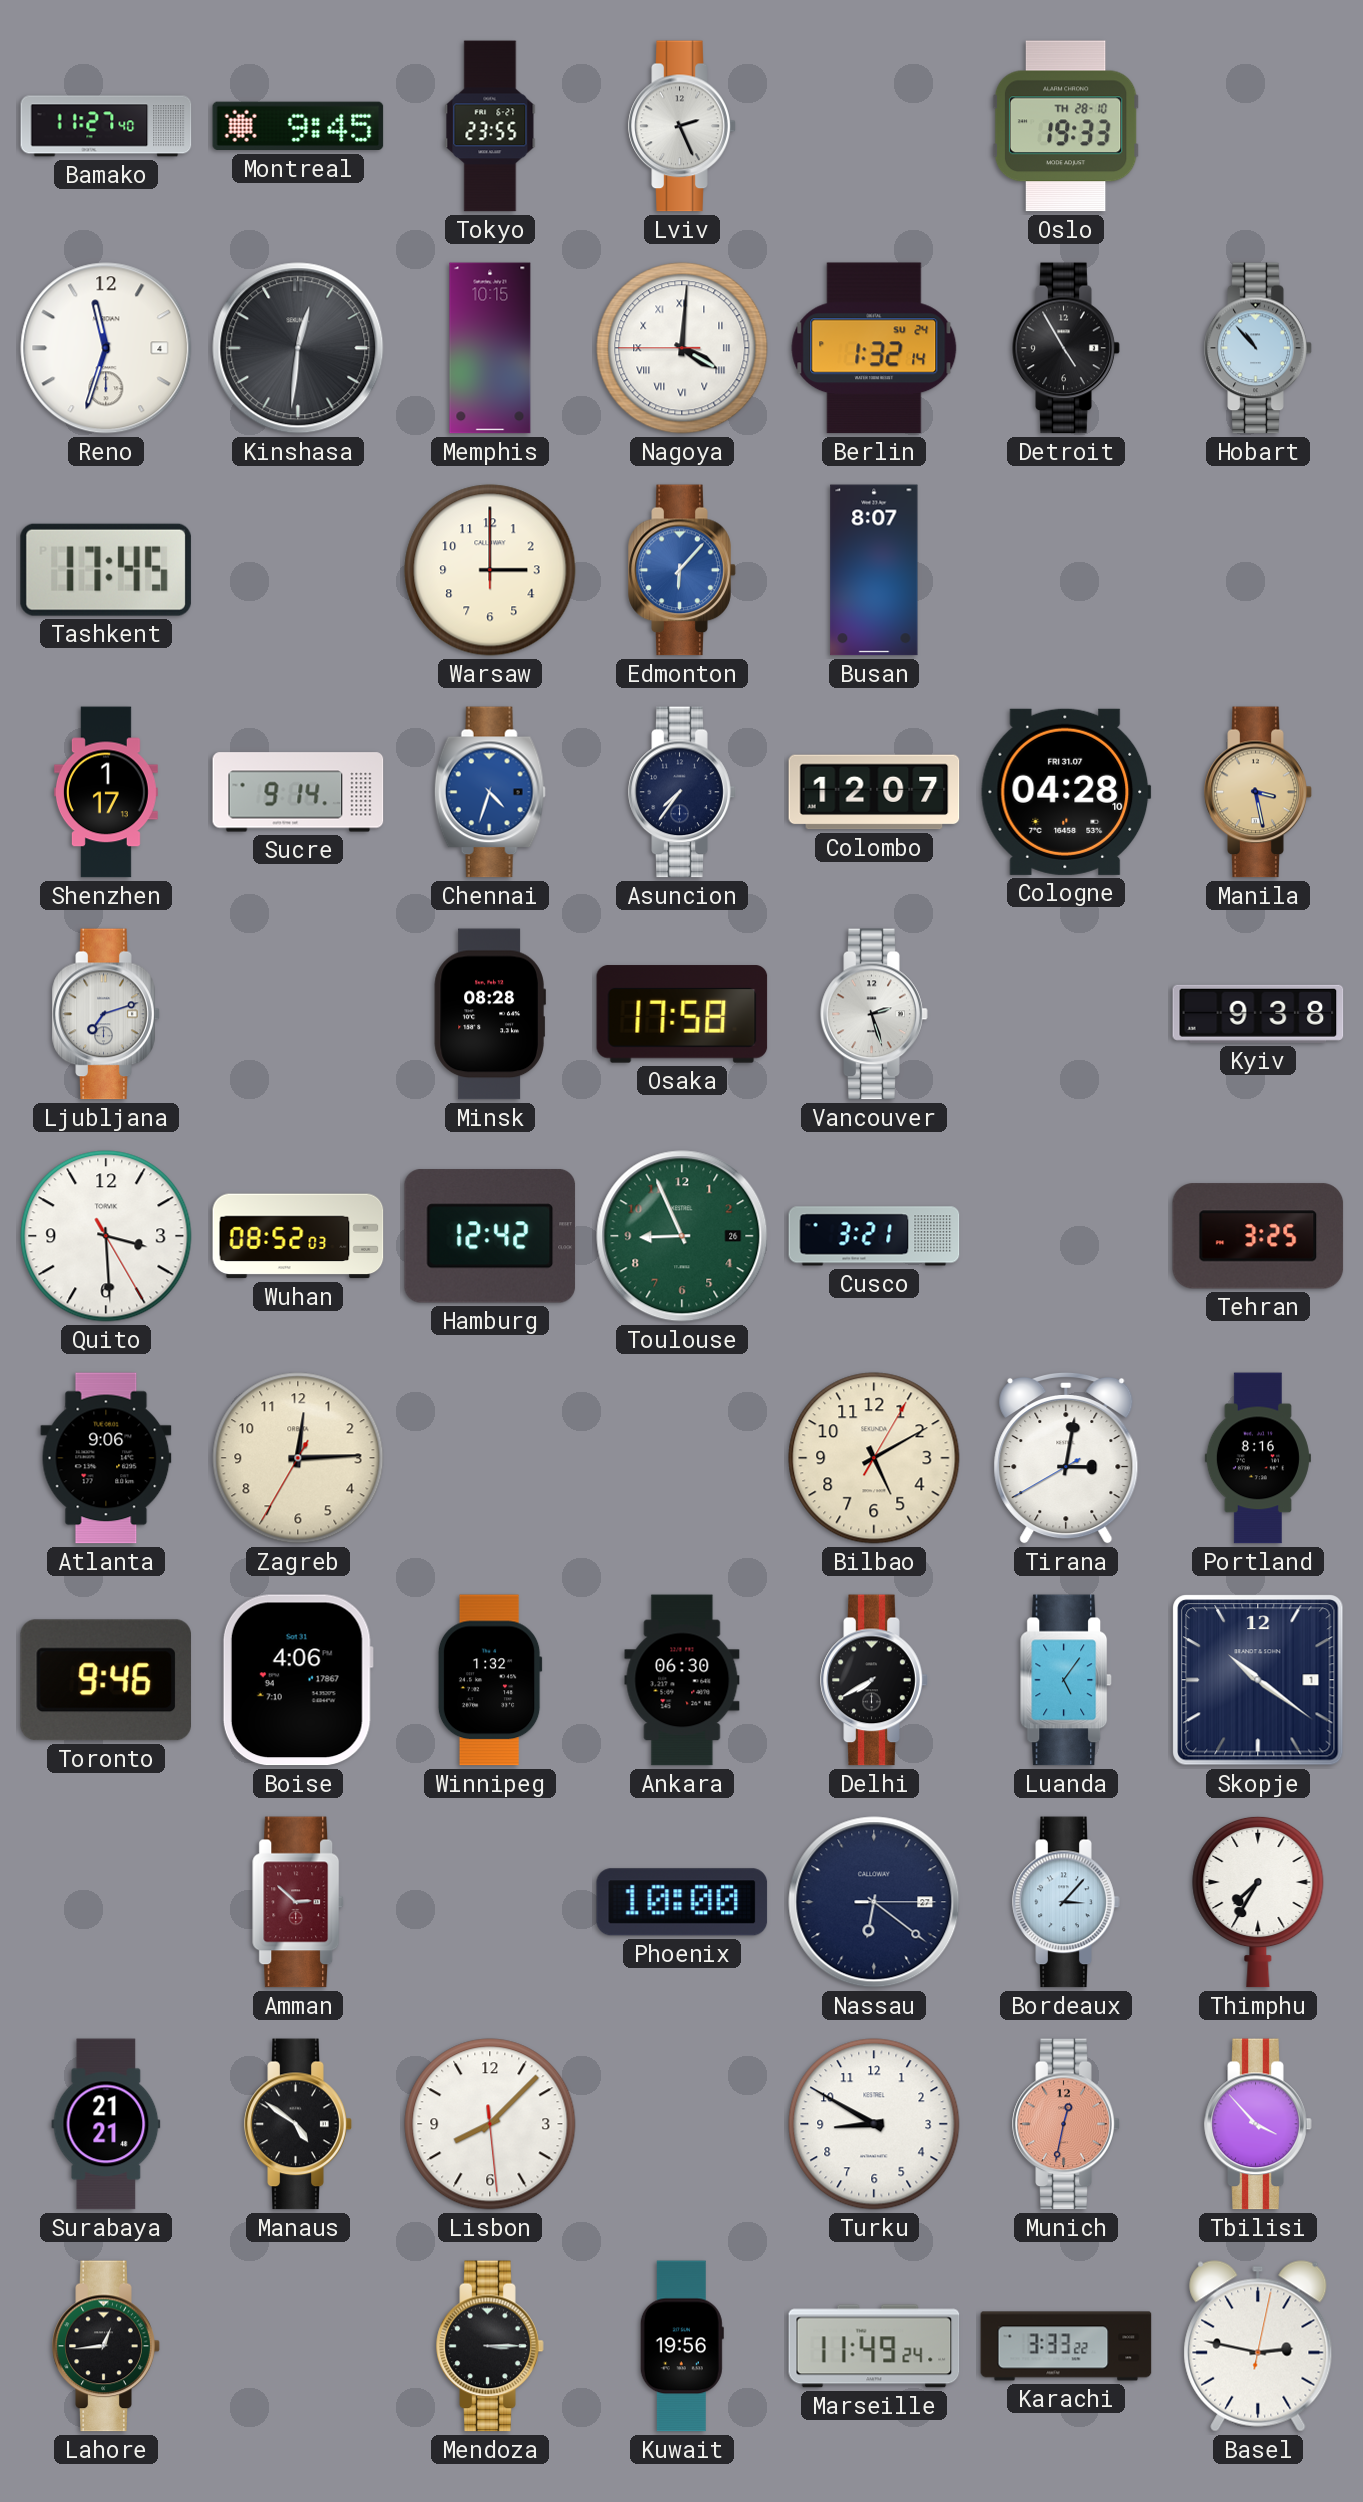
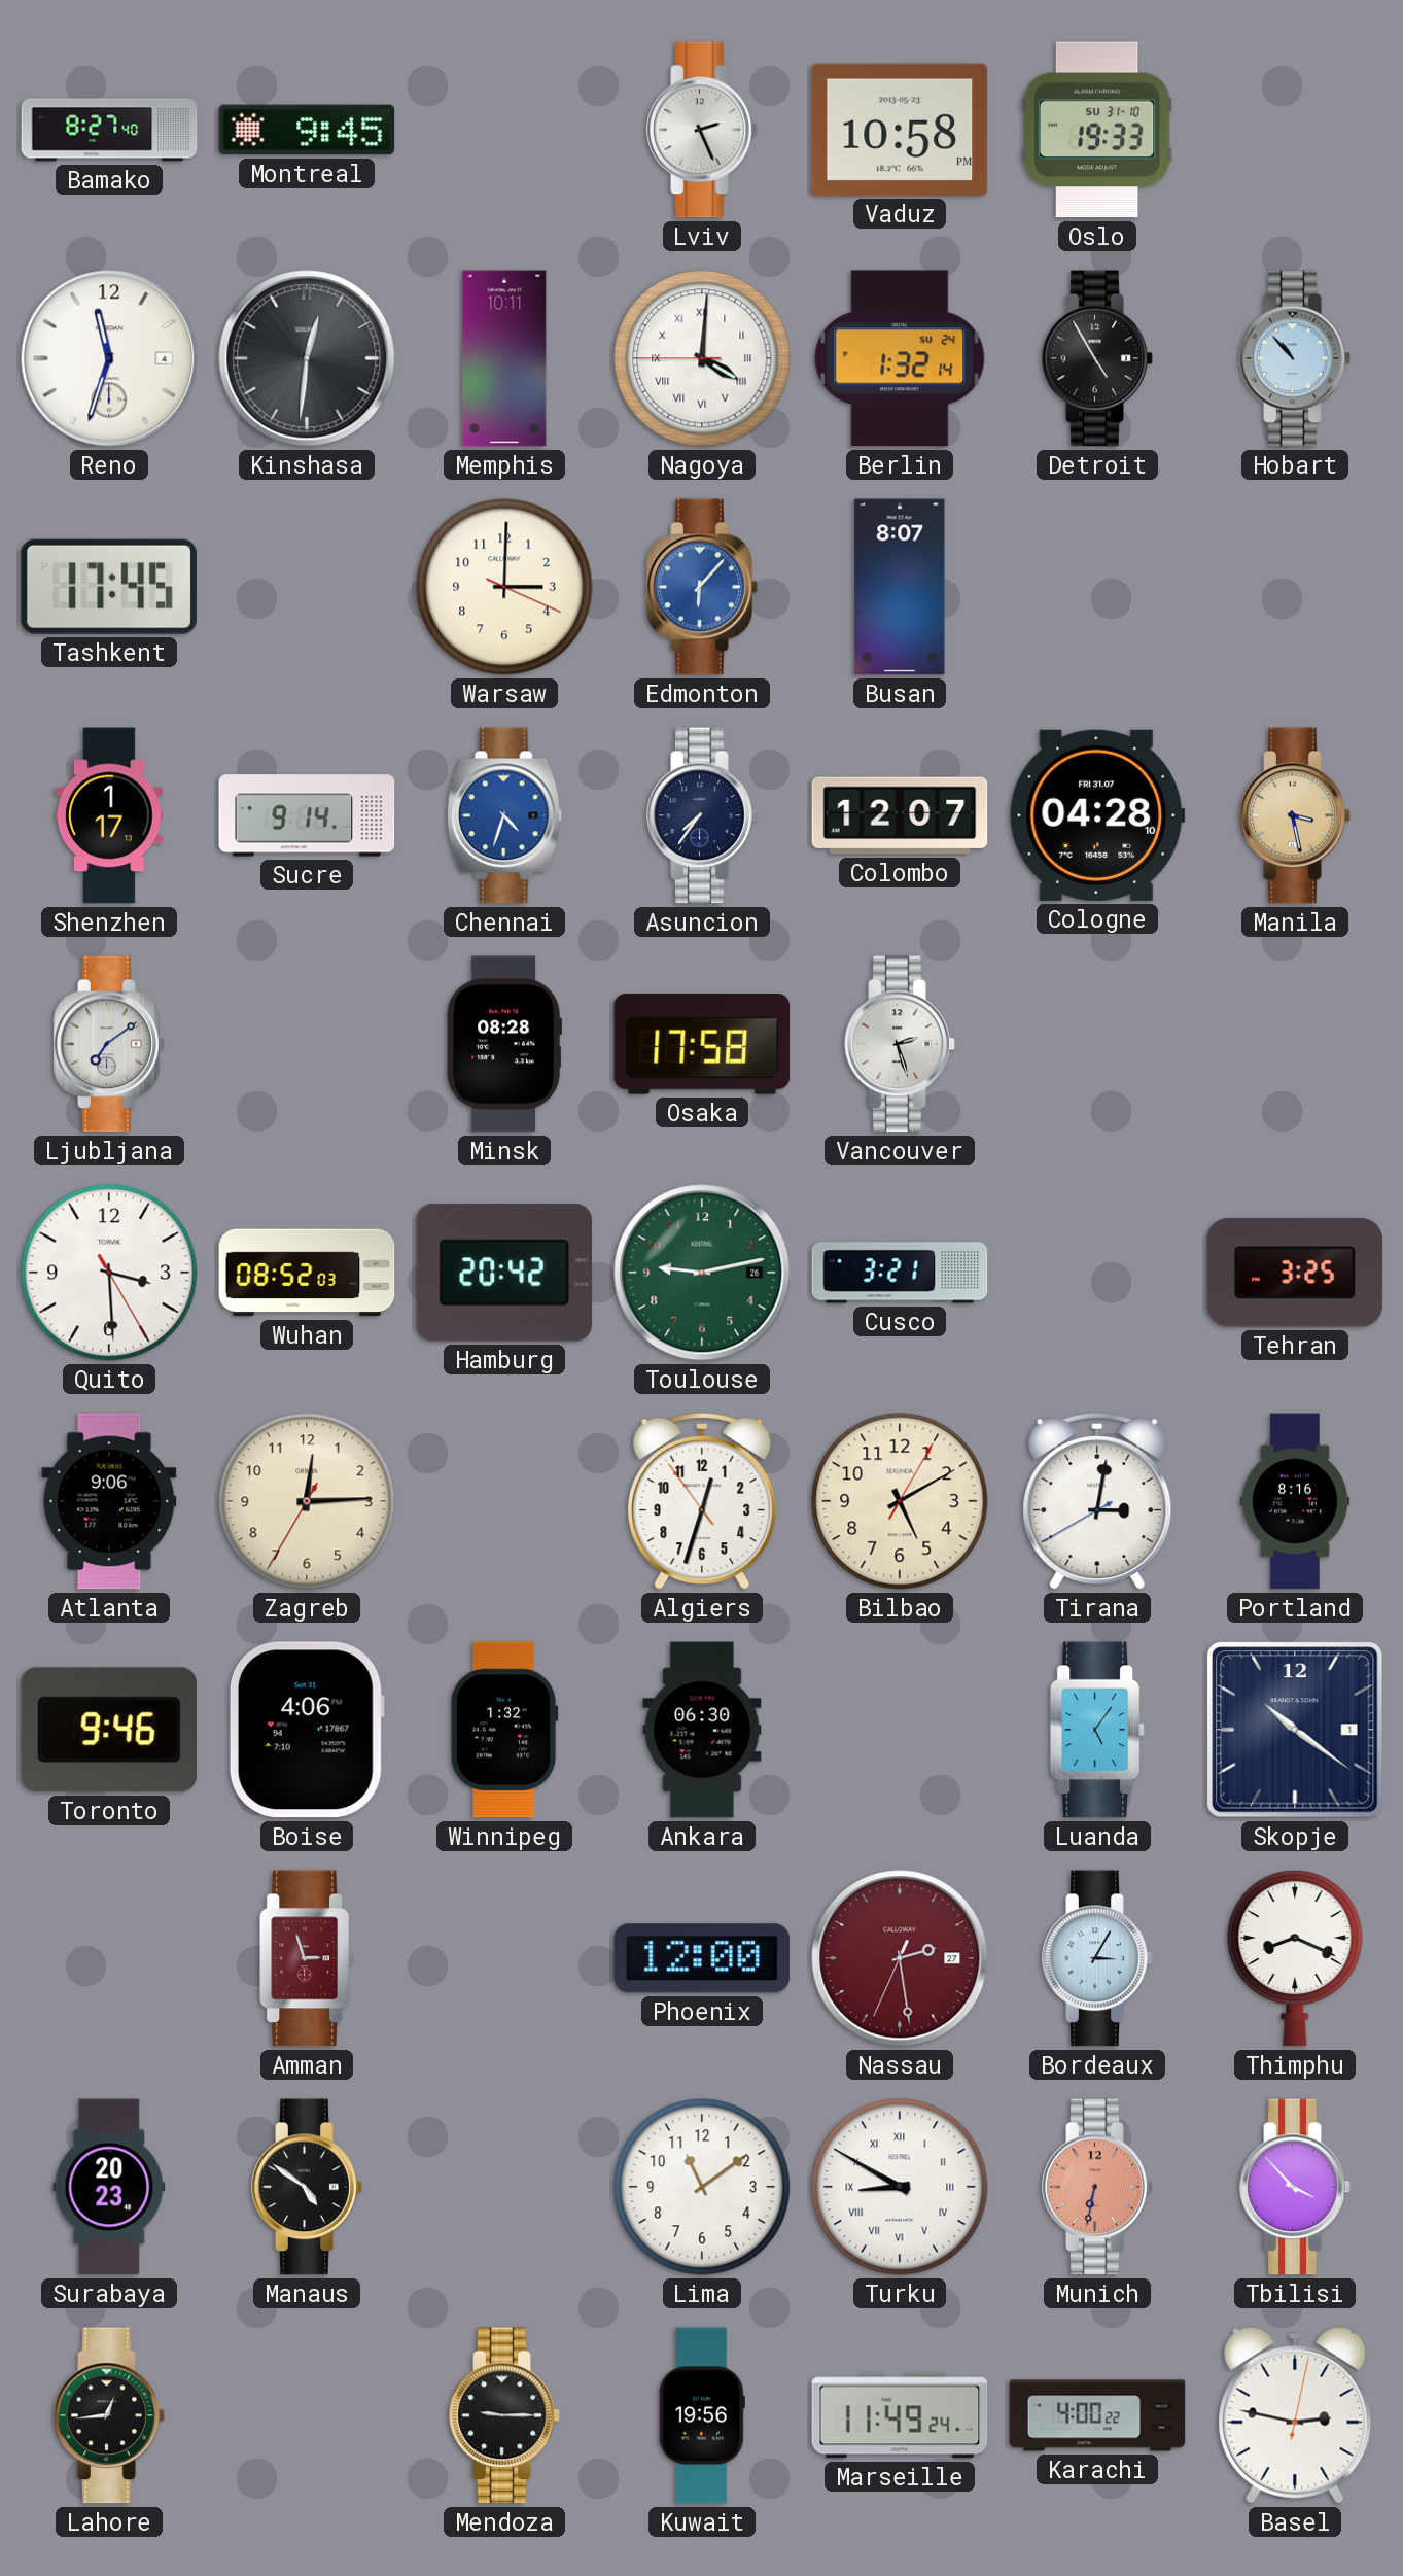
Bamako: 11:27 -> 8:27 (109, 130)
Tokyo: 23:55 -> none (490, 126)
Vaduz: none -> 10:58 (900, 130)
Oslo date: TH 28-10 -> SU 31-10 (1097, 130)
Memphis: 10:15 -> 10:11 (504, 358)
Warsaw: 3:00:00 -> 3:00:19 (504, 587)
Ljubljana: 7:12 -> 7:09 (109, 1044)
Kyiv: 9:38 -> none (1258, 1014)
Hamburg: 12:42 -> 20:42 (504, 1273)
Toulouse: 8:56 -> 9:13 (702, 1273)
Algiers: none -> 12:32 (702, 1501)
Delhi: 7:40 -> none (874, 1680)
Amman: 2:52 -> 2:57 (308, 1958)
Phoenix: 10:00 -> 12:00 (702, 1958)
Nassau: 6:21 -> 2:28 (900, 1958)
Nassau dial: navy -> burgundy (900, 1958)
Bordeaux: 3:07 -> 3:05 (1097, 1958)
Thimphu: 7:35 -> 8:19 (1295, 1958)
Surabaya: 21:21 -> 20:23 (109, 2187)
Lisbon: 8:07 -> none (490, 2124)
Lima: none -> 11:09 (702, 2187)
Turku numerals: Arabic -> Roman (900, 2187)
Munich: 12:32 -> 6:32 (1097, 2187)
Mendoza: 3:15 -> 9:15 (504, 2415)
Karachi: 3:33 -> 4:00 (1097, 2415)
